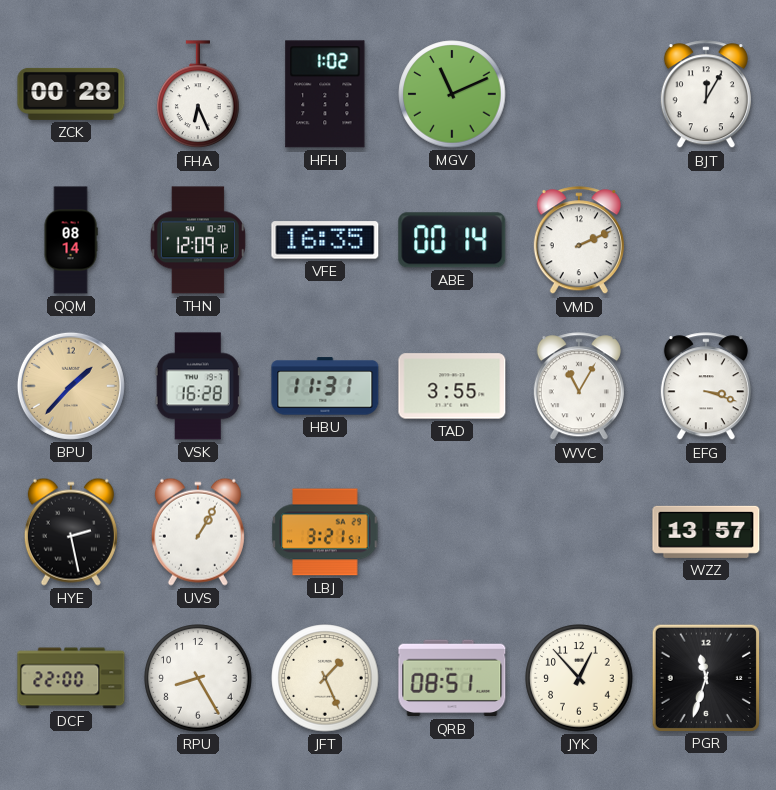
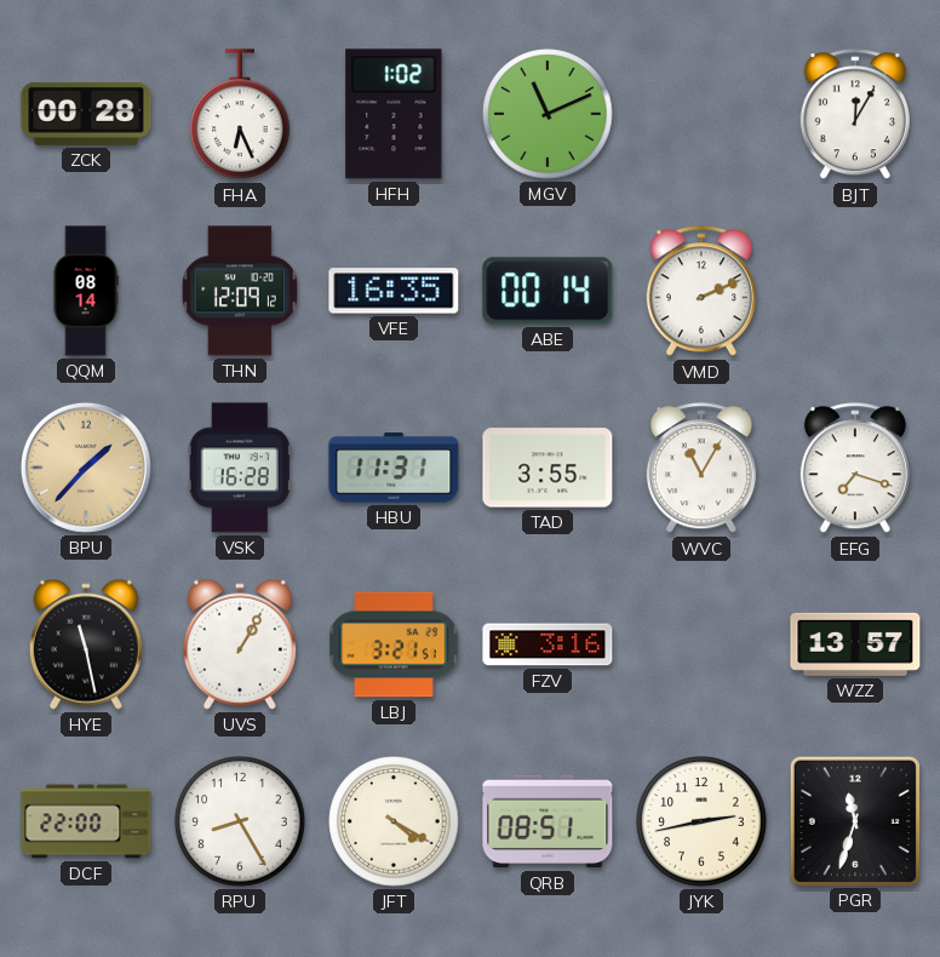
EFG: 3:18 -> 7:18 (855, 469)
HYE: 2:28 -> 11:28 (86, 644)
FZV: none -> 3:16 (548, 644)
JFT: 1:26 -> 4:20 (394, 821)
JYK: 12:53 -> 2:43 (701, 821)
